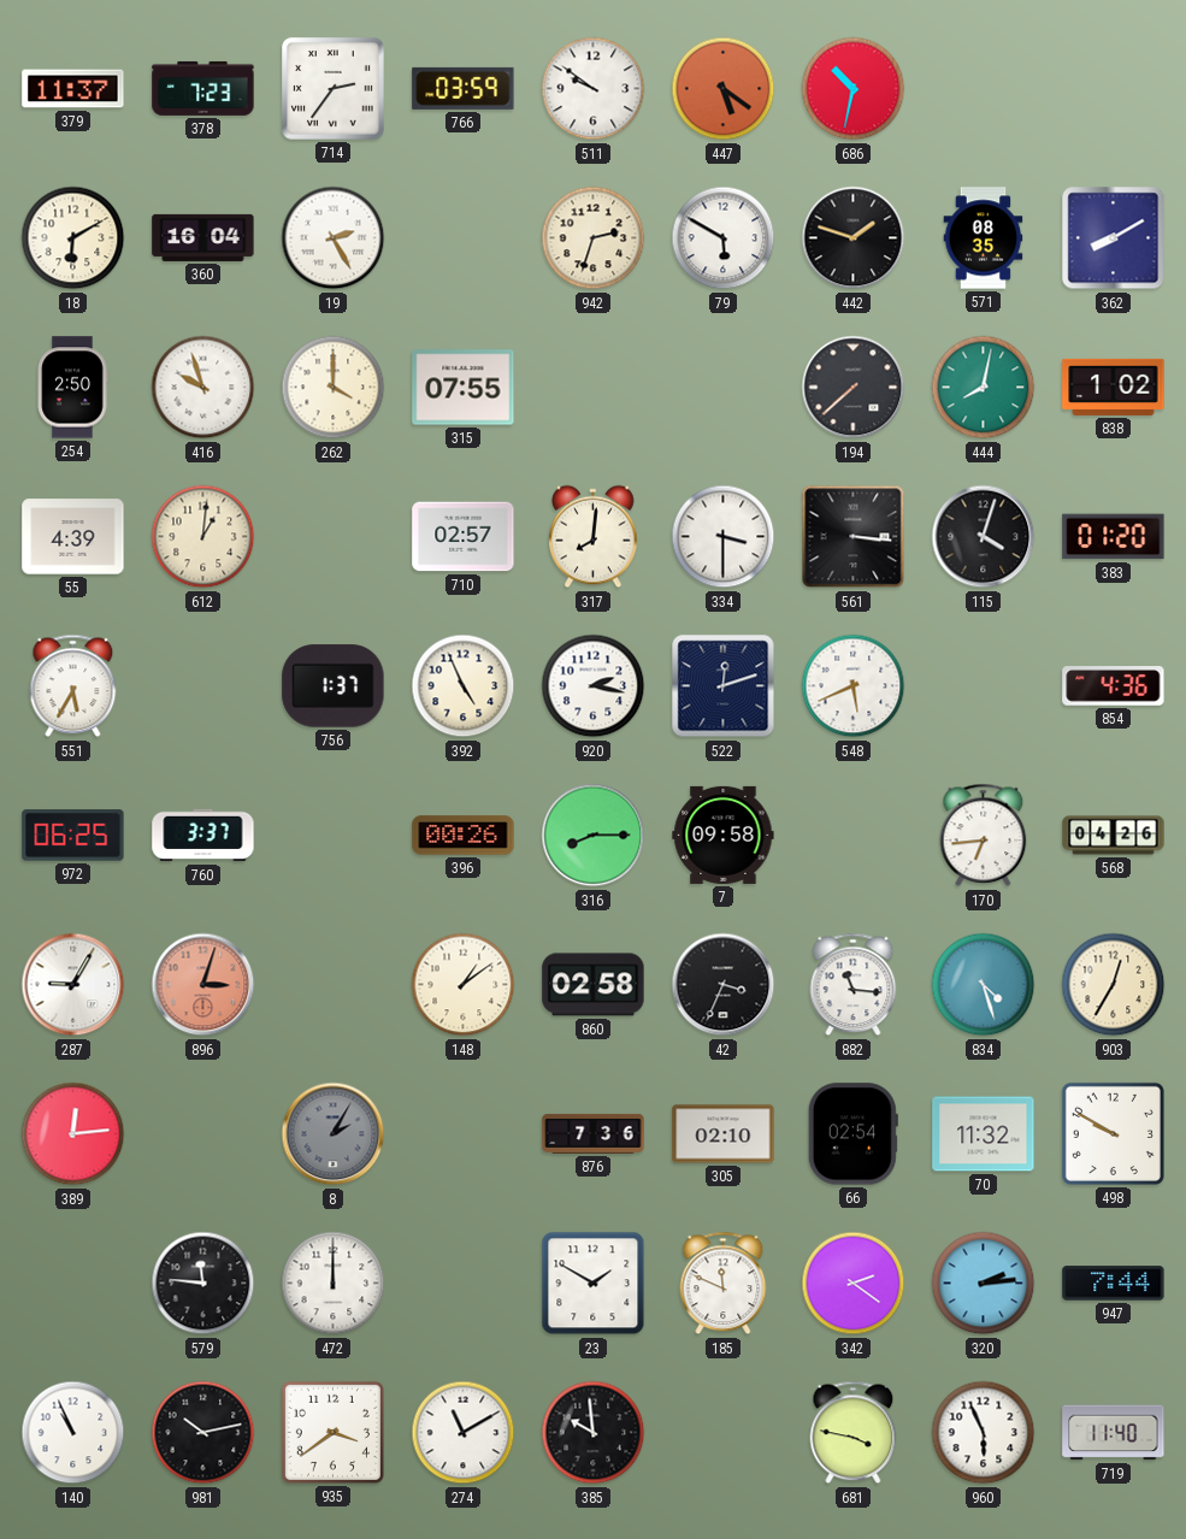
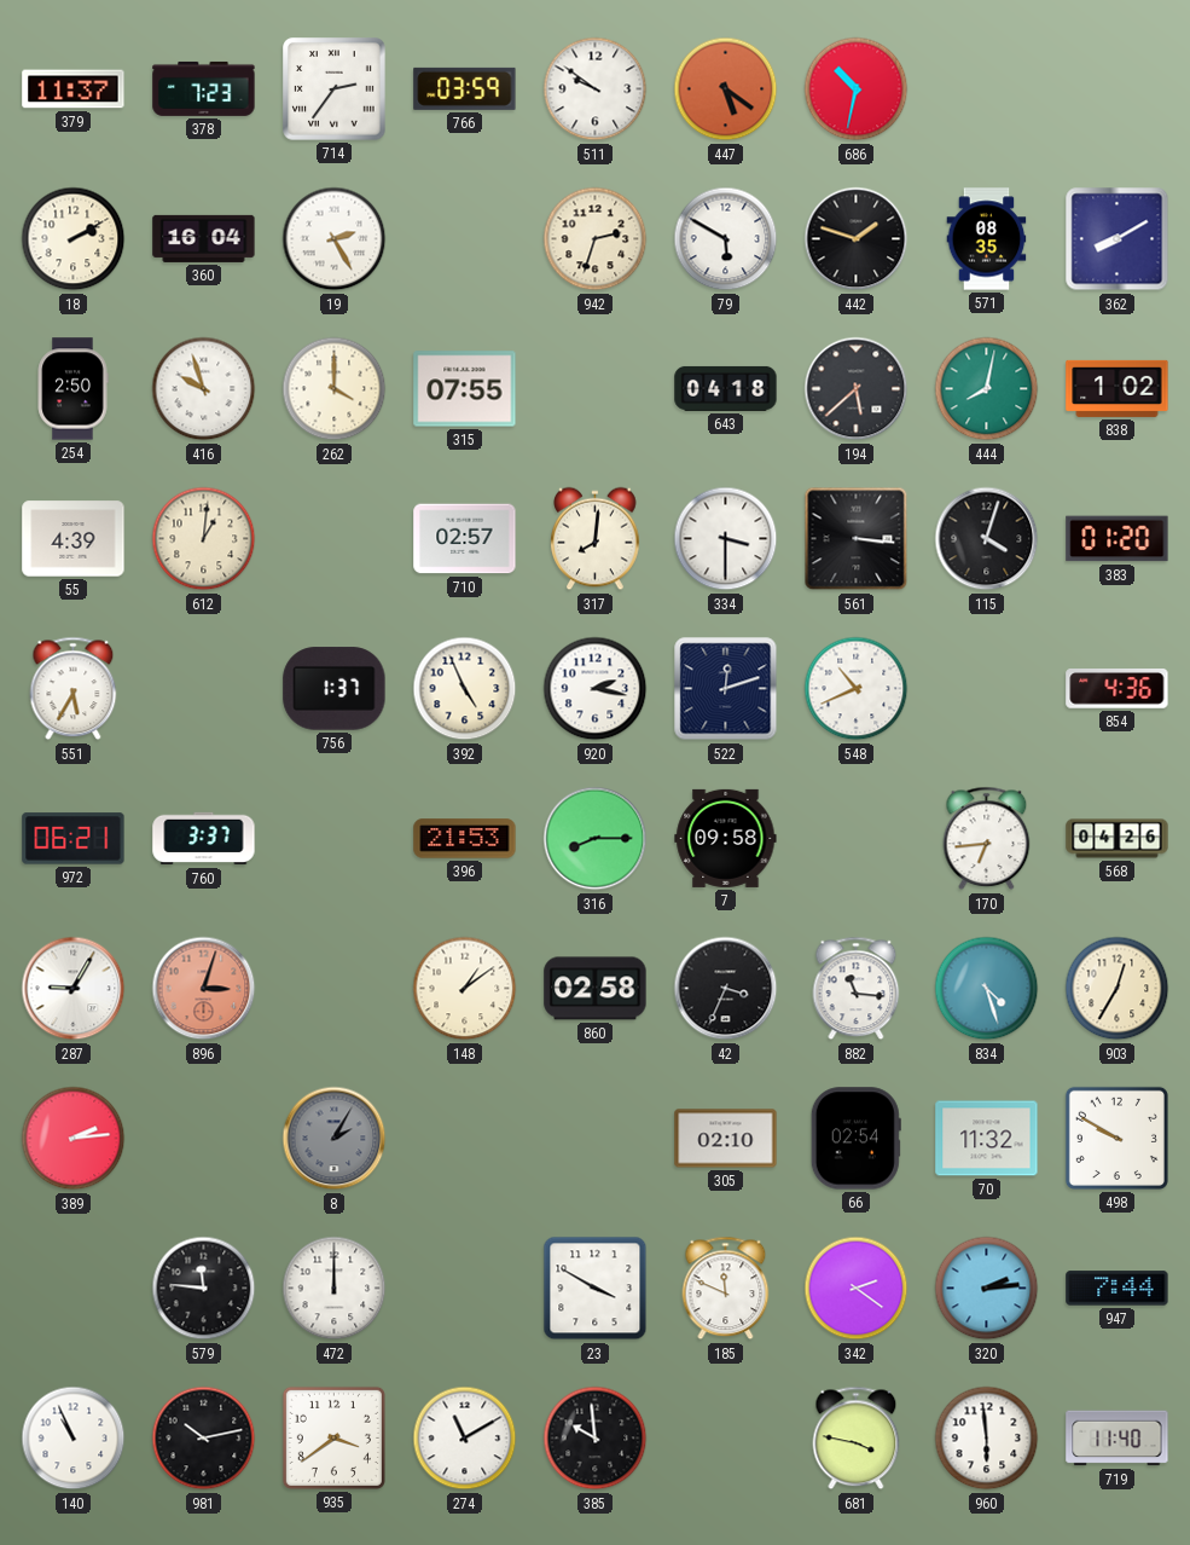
18: 6:10 -> 2:10 (74, 239)
643: none -> 04:18 (726, 388)
194: 7:38 -> 5:38 (857, 389)
548: 5:41 -> 10:41 (857, 689)
972: 06:25 -> 06:21 (74, 839)
396: 00:26 -> 21:53 (465, 839)
389: 12:14 -> 2:14 (74, 1139)
876: 7:36 -> none (594, 1133)
23: 1:50 -> 3:50 (596, 1289)
960: 5:56 -> 5:59 (987, 1439)
